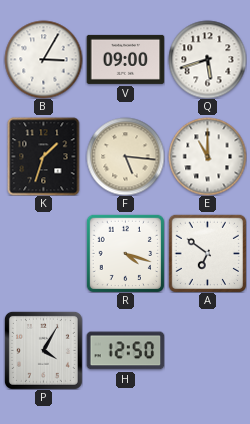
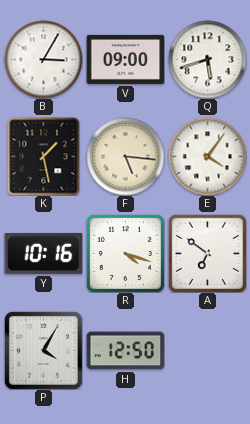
K: 1:33 -> 1:28 (44, 156)
E: 11:00 -> 4:06 (207, 156)
Y: none -> 10:16 (43, 253)
